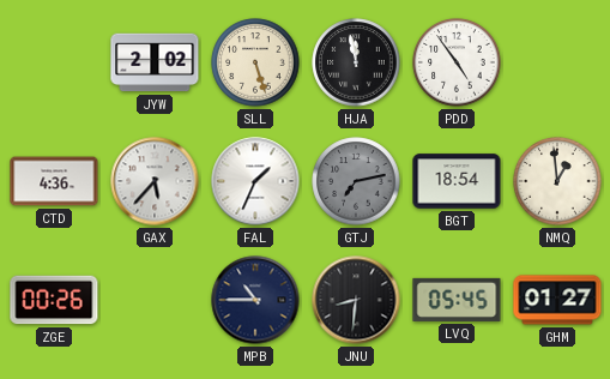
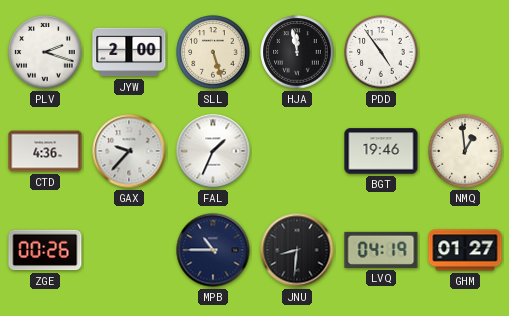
PLV: none -> 2:18 (45, 52)
JYW: 2:02 -> 2:00 (129, 52)
GAX: 5:37 -> 9:37 (129, 151)
GTJ: 7:13 -> none (356, 181)
BGT: 18:54 -> 19:46 (381, 151)
LVQ: 05:45 -> 04:19 (381, 250)
